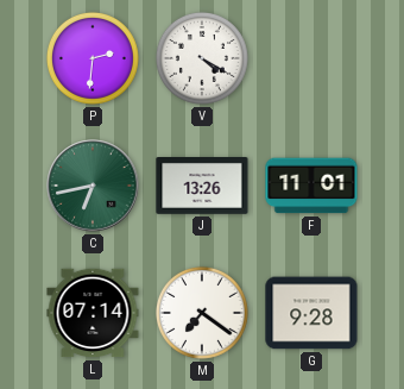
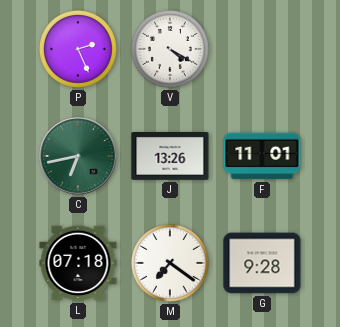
P: 2:31 -> 2:26 (78, 49)
L: 07:14 -> 07:18 (78, 263)
